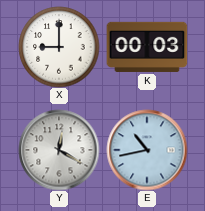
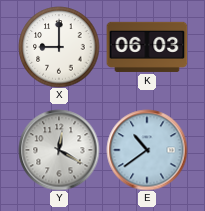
K: 00:03 -> 06:03 (147, 47)
E: 10:43 -> 10:39 (147, 150)
